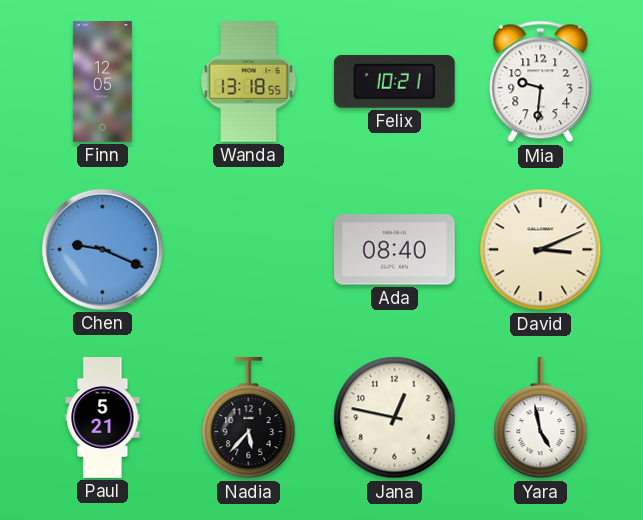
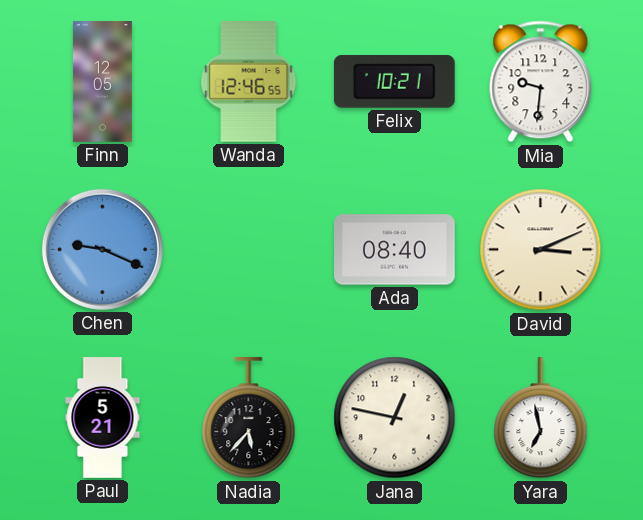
Wanda: 13:18 -> 12:46 (249, 82)
Yara: 4:58 -> 6:58 (541, 419)
